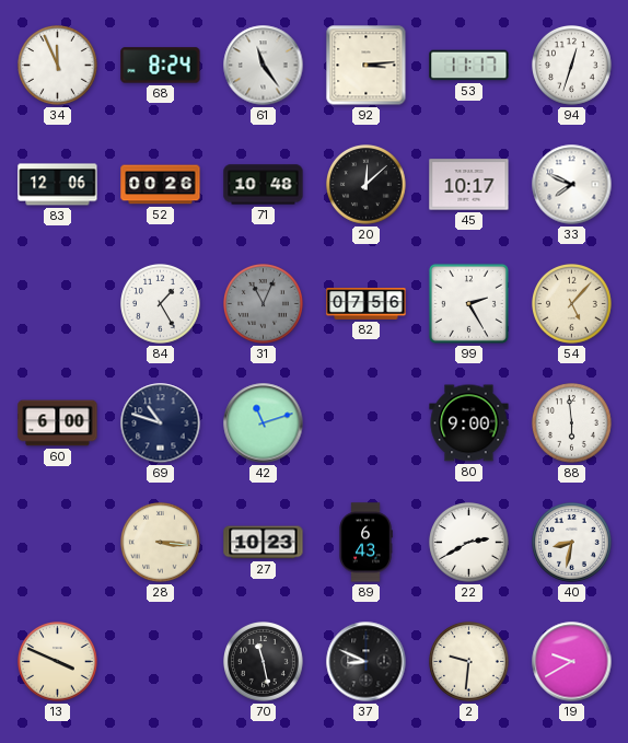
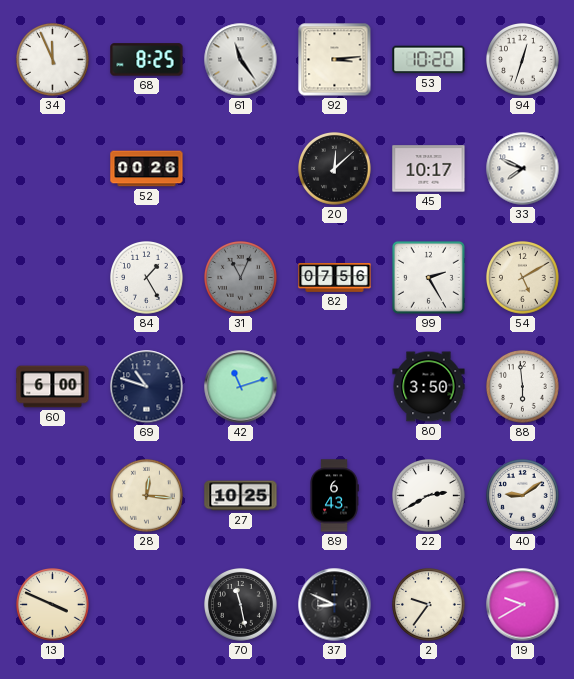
68: 8:24 -> 8:25 (147, 60)
53: 11:17 -> 10:20 (429, 60)
83: 12:06 -> none (58, 185)
71: 10:48 -> none (264, 185)
54: 5:07 -> 5:10 (523, 278)
80: 9:00 -> 3:50 (429, 387)
28: 3:16 -> 12:16 (147, 496)
27: 10:23 -> 10:25 (241, 496)
40: 8:32 -> 9:09 (523, 496)
2: 9:31 -> 9:36 (429, 605)
